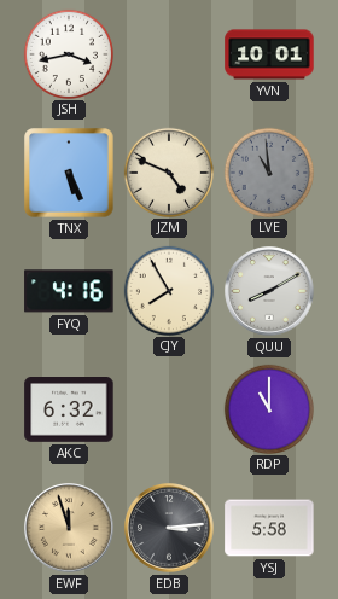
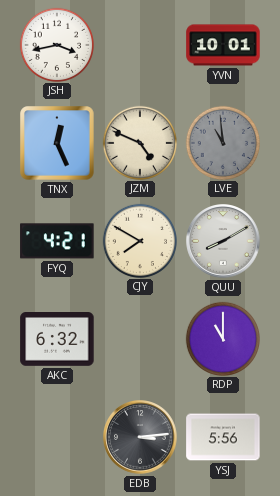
TNX: 5:26 -> 12:26 (57, 143)
FYQ: 4:16 -> 4:21 (57, 241)
CJY: 7:55 -> 7:50 (139, 240)
EWF: 11:57 -> none (70, 529)
YSJ: 5:58 -> 5:56 (223, 437)
